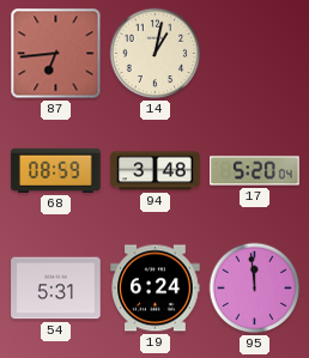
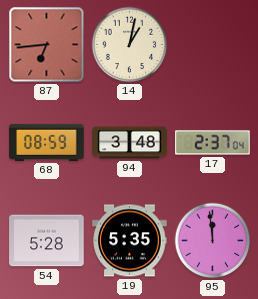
17: 5:20 -> 2:37 (213, 143)
54: 5:31 -> 5:28 (47, 241)
19: 6:24 -> 5:35 (130, 241)
